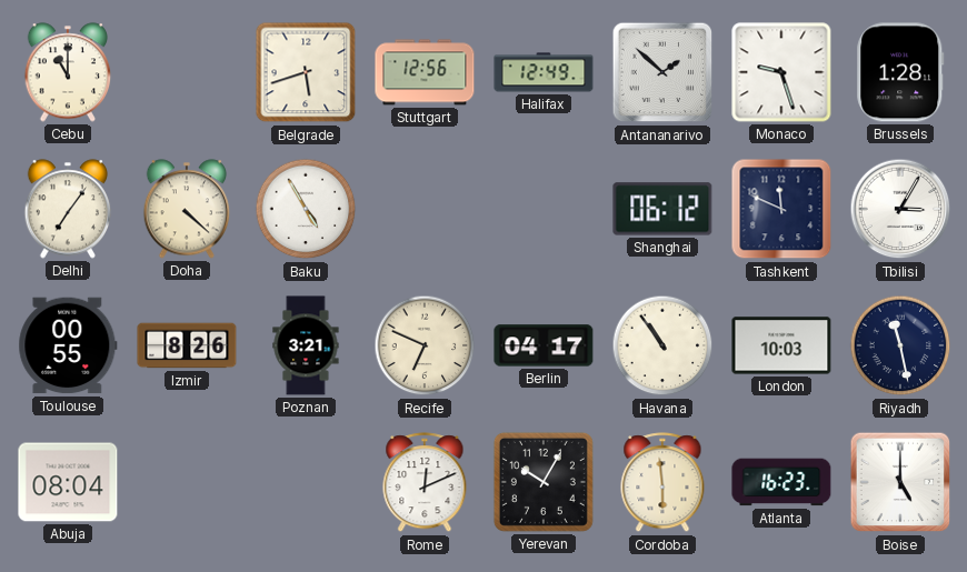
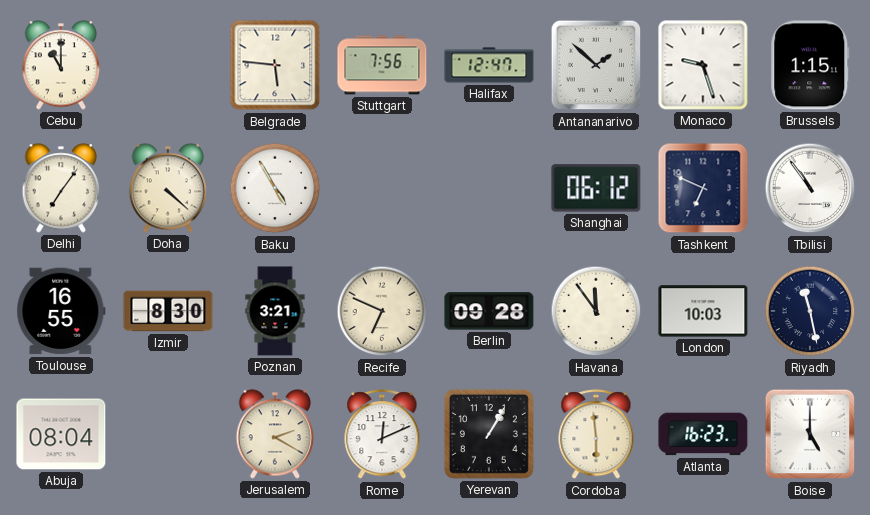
Belgrade: 5:42 -> 5:46 (275, 65)
Stuttgart: 12:56 -> 7:56 (382, 65)
Halifax: 12:49 -> 12:47 (489, 65)
Brussels: 1:28 -> 1:15 (810, 65)
Tashkent: 11:49 -> 6:49 (703, 188)
Tbilisi: 3:05 -> 10:54 (810, 188)
Toulouse: 00:55 -> 16:55 (61, 311)
Izmir: 8:26 -> 8:30 (168, 311)
Berlin: 04:17 -> 09:28 (489, 311)
Havana: 10:54 -> 11:54 (596, 311)
Jerusalem: none -> 2:20 (275, 434)
Yerevan: 10:05 -> 1:05 (489, 434)
